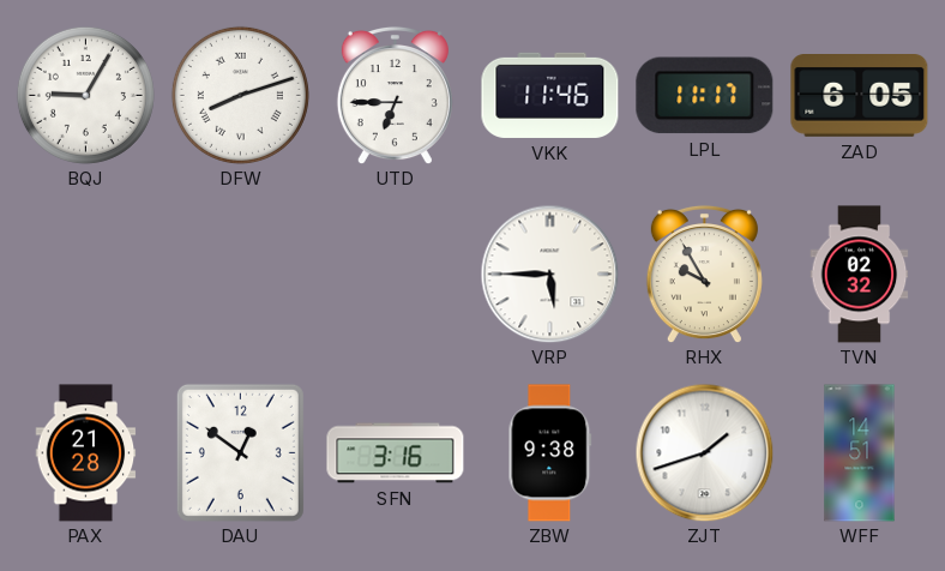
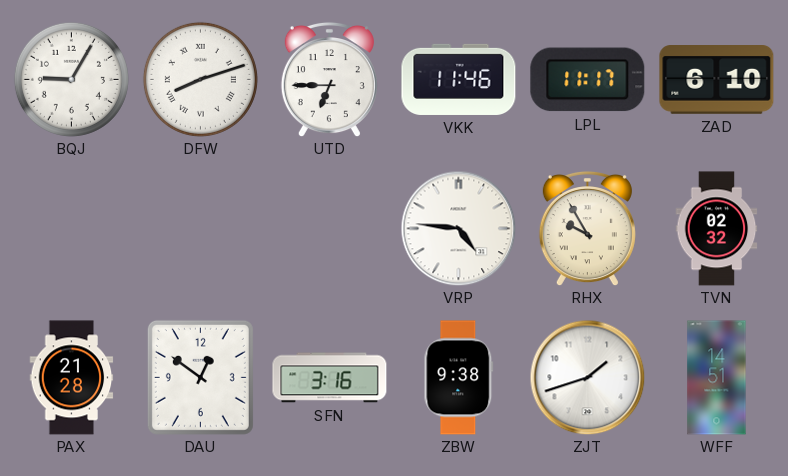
ZAD: 6:05 -> 6:10 (717, 80)
VRP: 5:45 -> 4:46 (458, 228)
